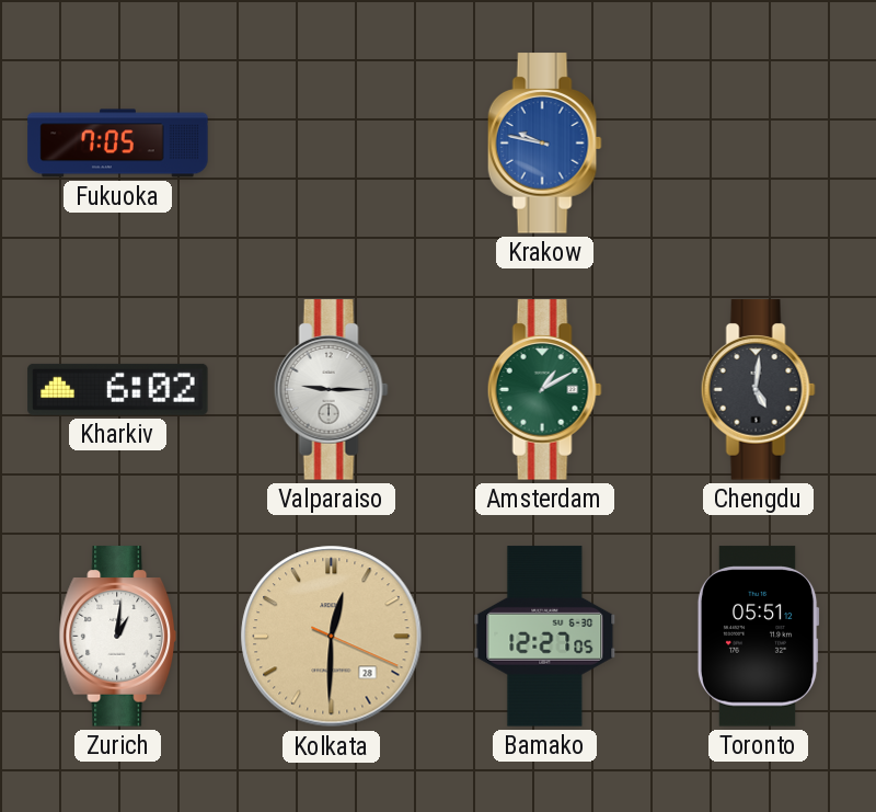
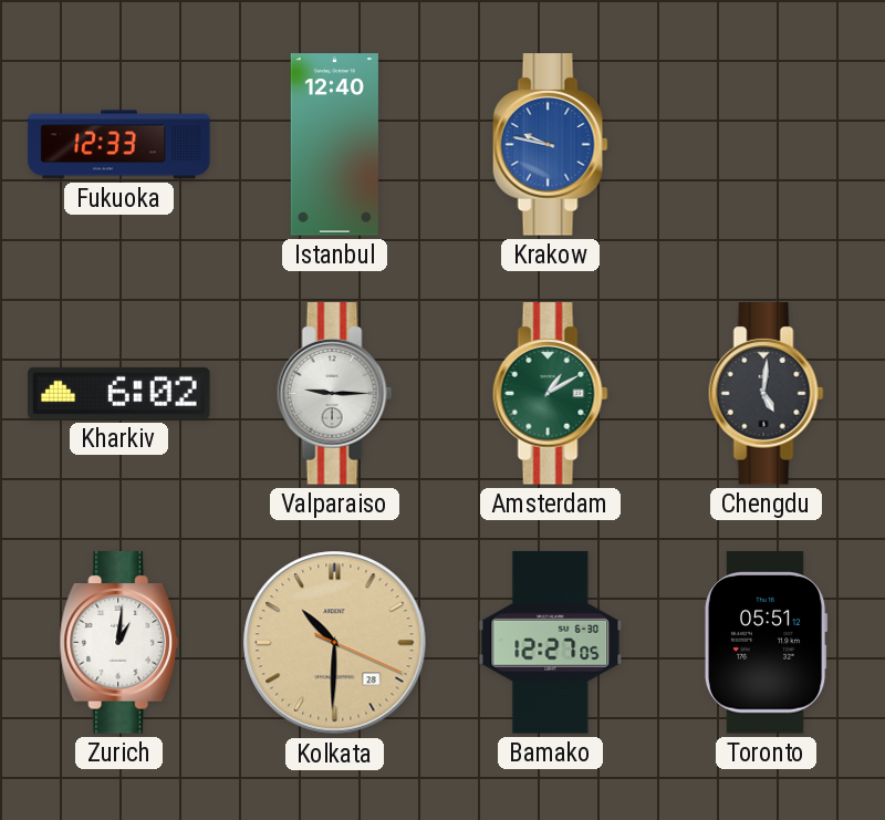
Fukuoka: 7:05 -> 12:33 (119, 145)
Istanbul: none -> 12:40 (334, 145)
Kolkata: 12:30 -> 10:30 (335, 643)
